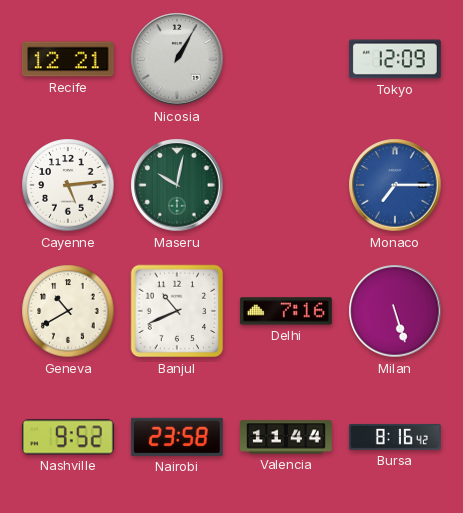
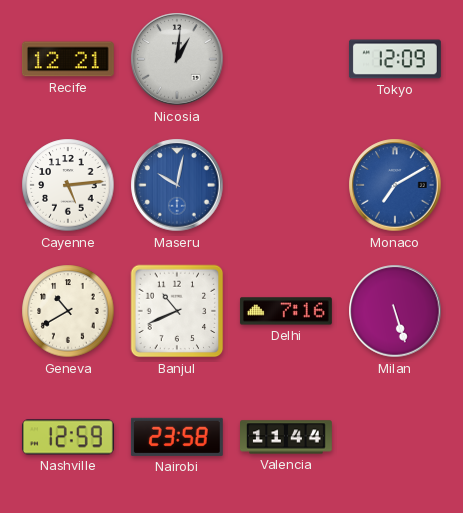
Nicosia: 1:05 -> 1:01 (177, 59)
Maseru dial: green -> blue (177, 185)
Monaco: 7:15 -> 7:10 (395, 185)
Nashville: 9:52 -> 12:59 (68, 437)
Bursa: 8:16 -> none (395, 437)
